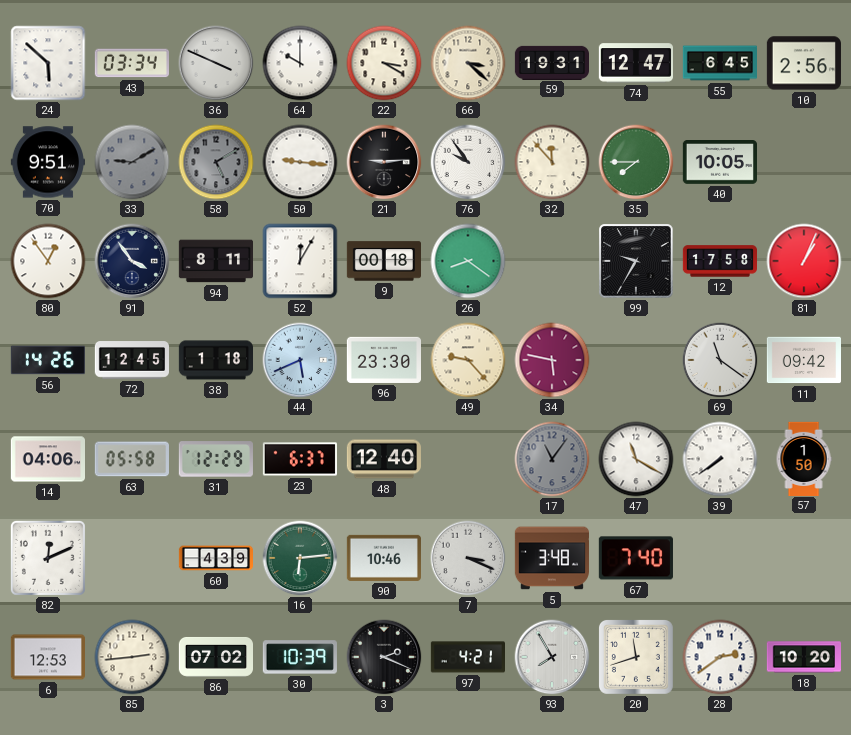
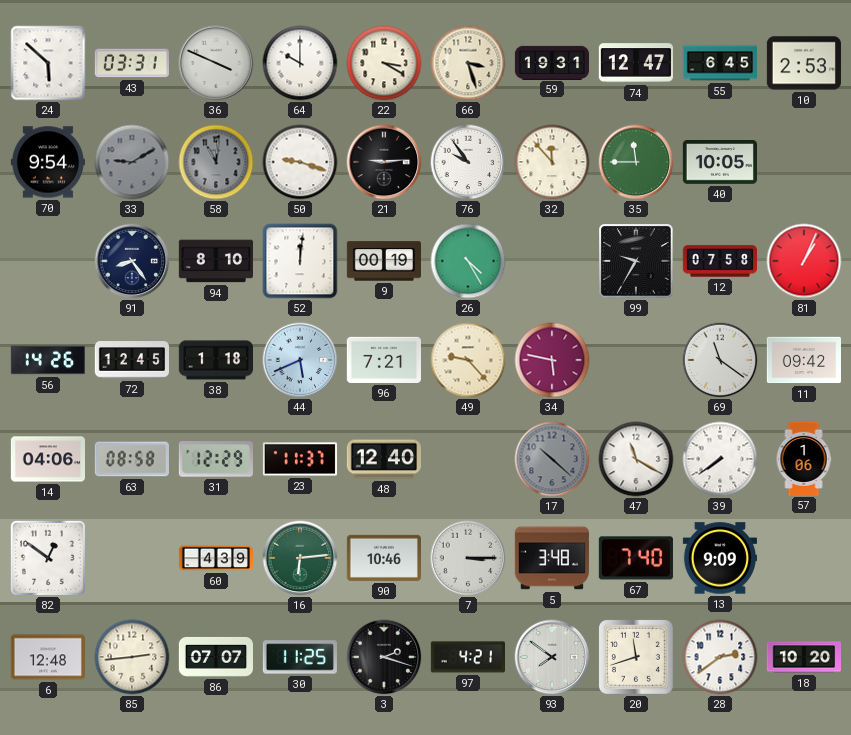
43: 03:34 -> 03:31 (132, 63)
66: 3:22 -> 3:27 (468, 63)
10: 2:56 -> 2:53 (804, 63)
70: 9:51 -> 9:54 (47, 162)
58: 5:10 -> 11:01 (216, 162)
50: 9:16 -> 9:18 (300, 162)
35: 7:45 -> 11:45 (636, 162)
80: 12:54 -> none (48, 261)
91: 3:54 -> 8:24 (132, 261)
94: 8:11 -> 8:10 (215, 261)
52: 12:05 -> 12:01 (300, 261)
9: 00:18 -> 00:19 (383, 261)
26: 8:21 -> 4:25 (468, 261)
12: 17:58 -> 07:58 (719, 261)
96: 23:30 -> 7:21 (383, 360)
63: 05:58 -> 08:58 (132, 459)
23: 6:37 -> 11:37 (300, 459)
17: 11:06 -> 10:22 (552, 459)
57: 1:50 -> 1:06 (804, 458)
82: 12:11 -> 12:51 (48, 558)
7: 3:19 -> 3:15 (468, 558)
13: none -> 9:09 (719, 558)
6: 12:53 -> 12:48 (47, 657)
86: 07:02 -> 07:07 (215, 657)
30: 10:39 -> 11:25 (300, 657)
3: 2:19 -> 2:18 (384, 657)
93: 7:55 -> 7:51 (552, 657)
